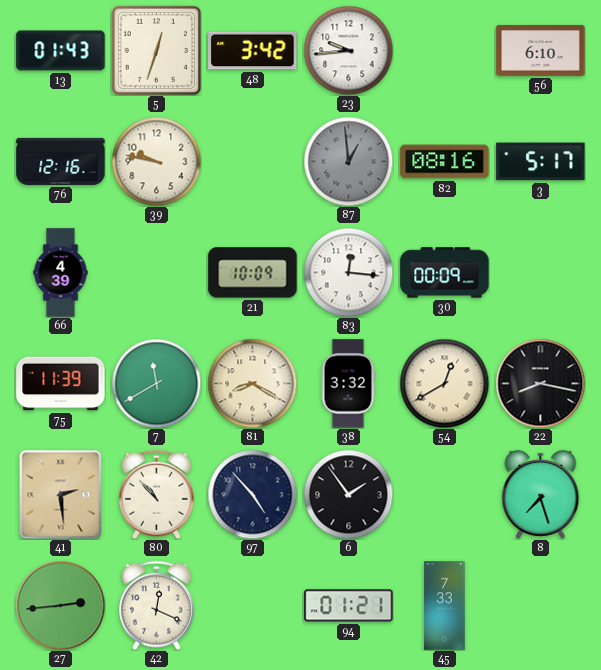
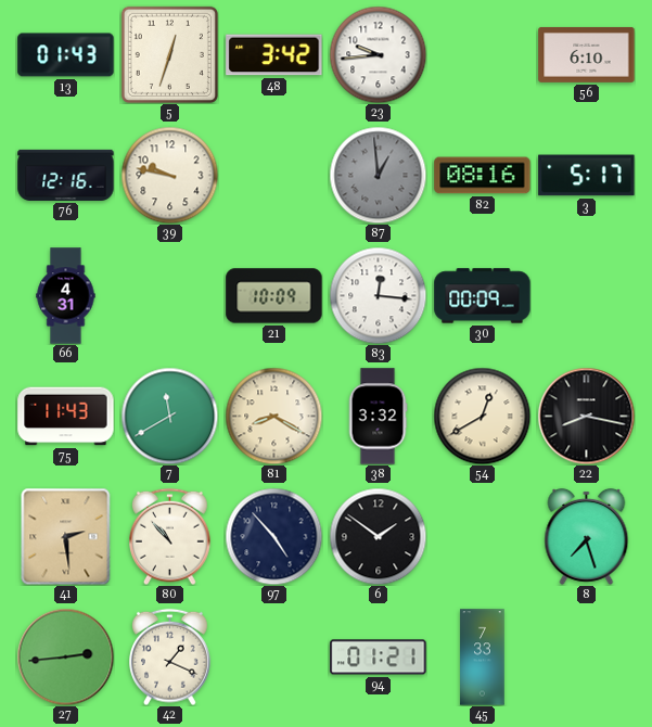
66: 4:39 -> 4:31 (66, 296)
75: 11:39 -> 11:43 (66, 417)
6: 1:54 -> 1:51 (378, 536)
42: 12:19 -> 1:19 (170, 656)
